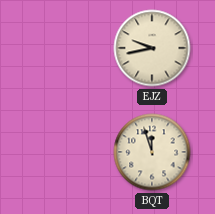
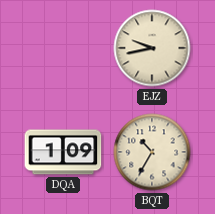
DQA: none -> 1:09 (63, 152)
BQT: 11:57 -> 10:35 (152, 152)
